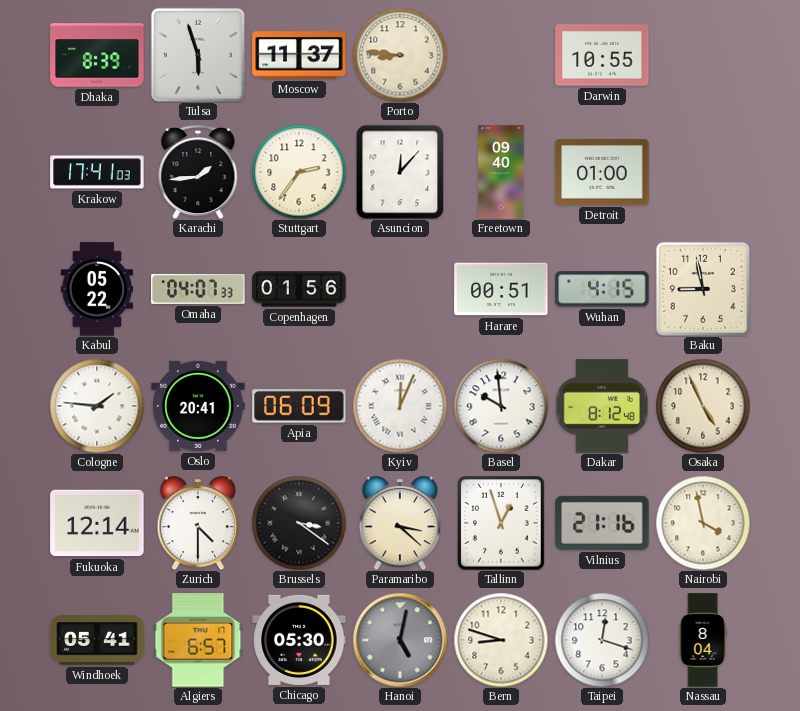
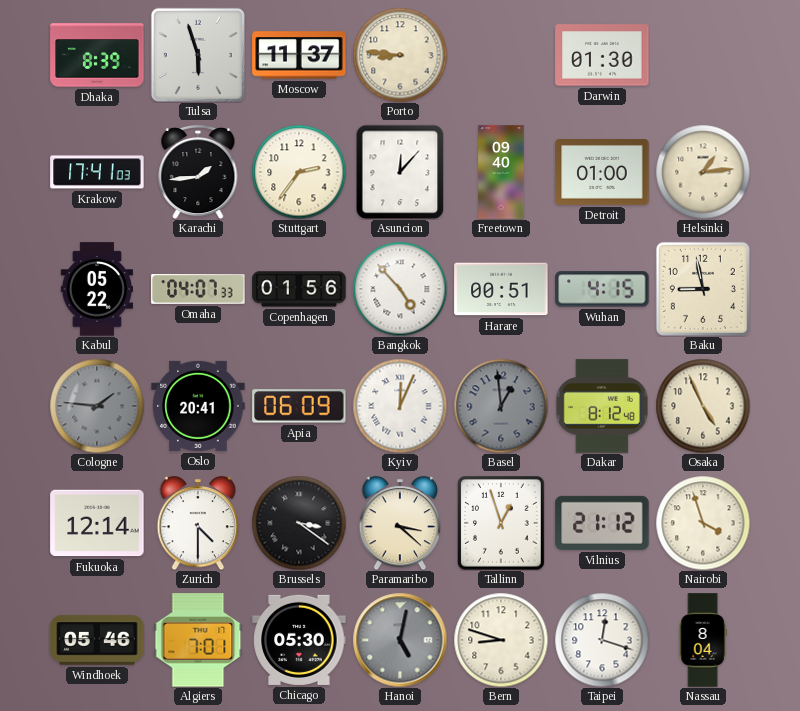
Darwin: 10:55 -> 01:30 (602, 55)
Helsinki: none -> 1:14 (703, 172)
Bangkok: none -> 4:53 (400, 289)
Cologne dial: white -> grey (97, 406)
Basel: 9:59 -> 12:59 (501, 406)
Basel dial: white -> grey (501, 406)
Vilnius: 21:16 -> 21:12 (602, 523)
Nairobi: 3:58 -> 3:57 (703, 523)
Windhoek: 05:41 -> 05:46 (97, 640)
Algiers: 6:57 -> 7:01 (198, 640)
